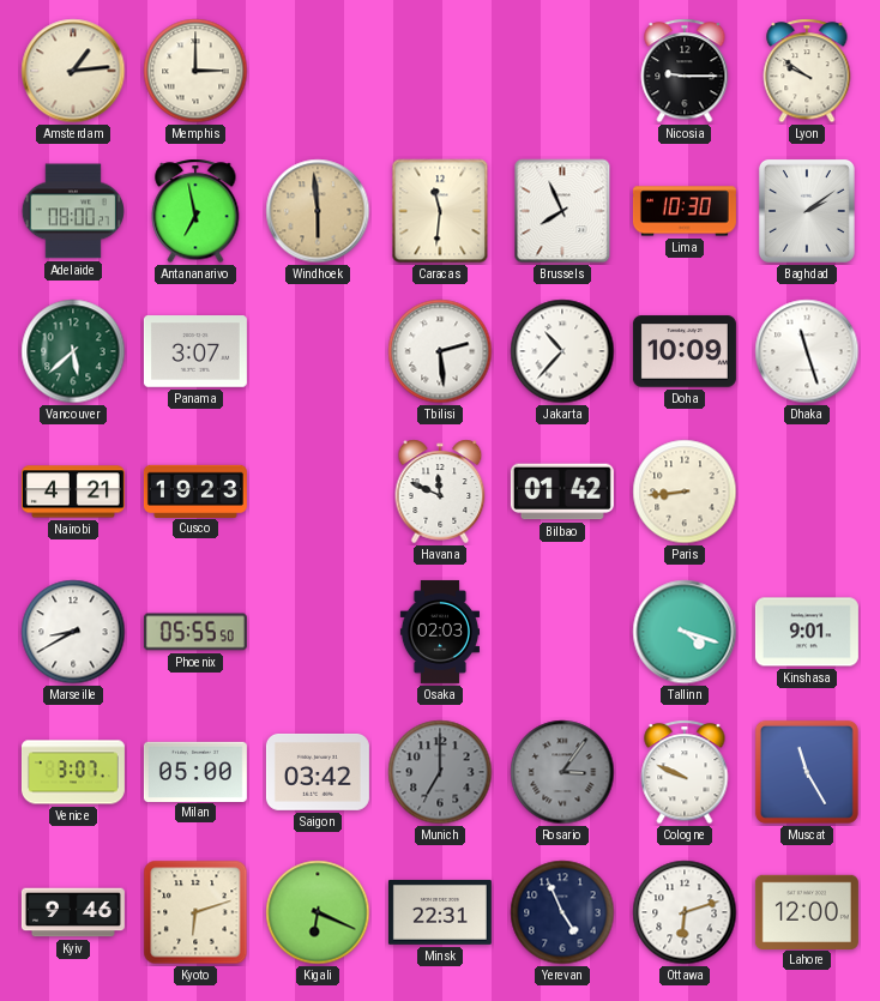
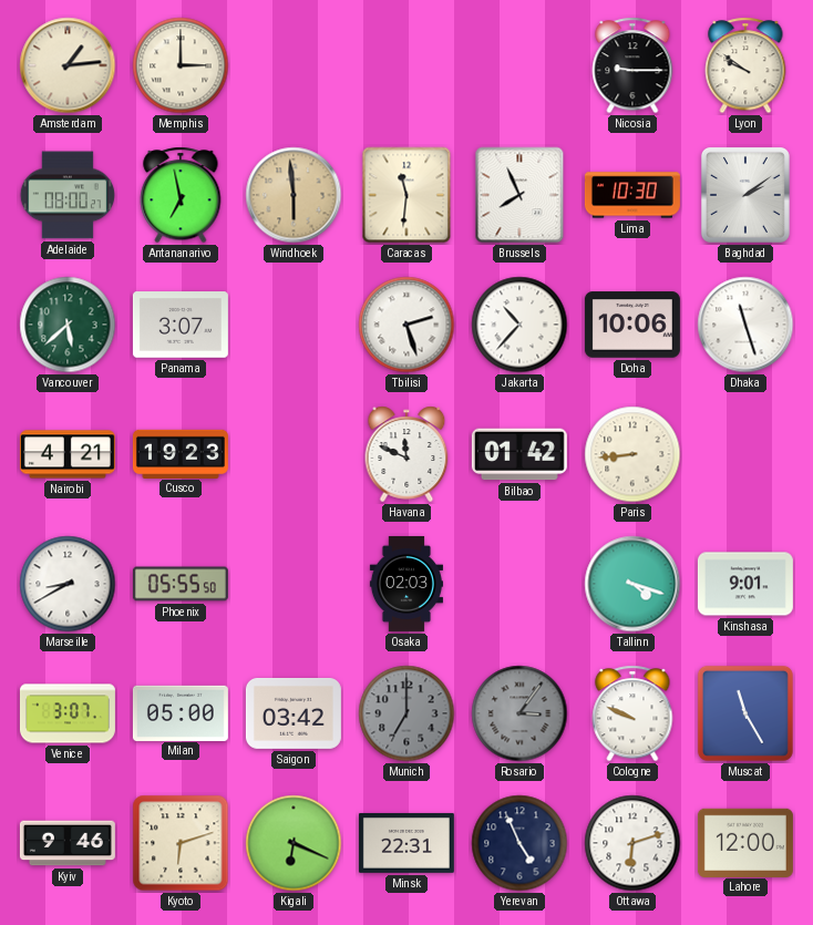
Tbilisi: 2:29 -> 2:27 (406, 325)
Doha: 10:09 -> 10:06 (632, 325)
